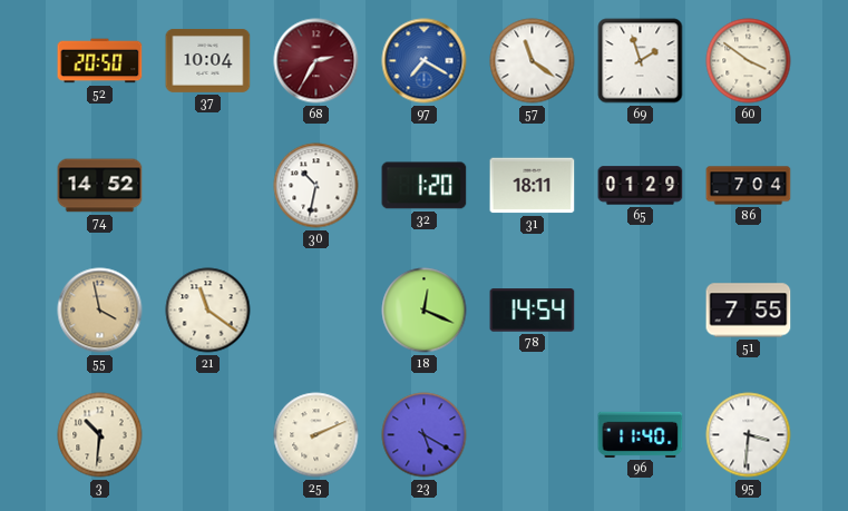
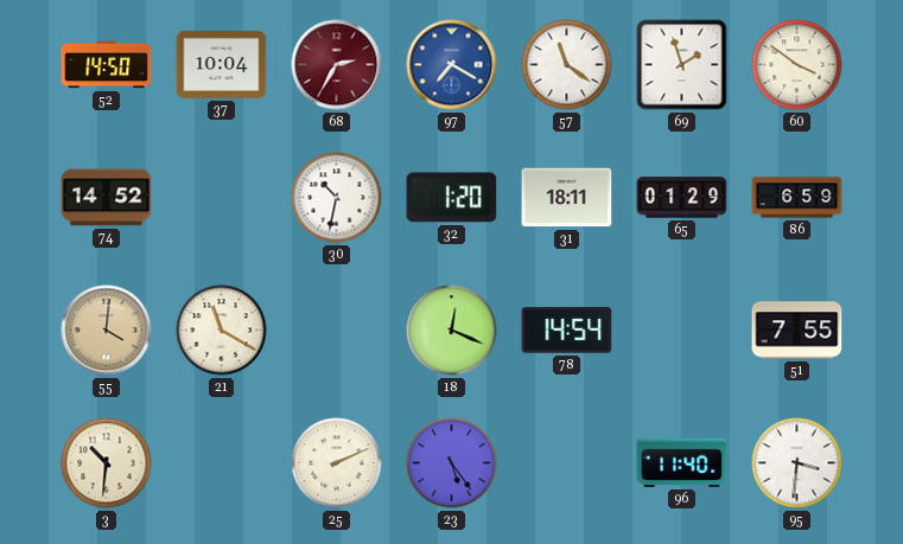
52: 20:50 -> 14:50 (107, 65)
86: 7:04 -> 6:59 (797, 198)
55: 3:58 -> 4:01 (107, 331)
21: 11:21 -> 11:20 (222, 331)
23: 5:20 -> 5:24 (452, 463)
